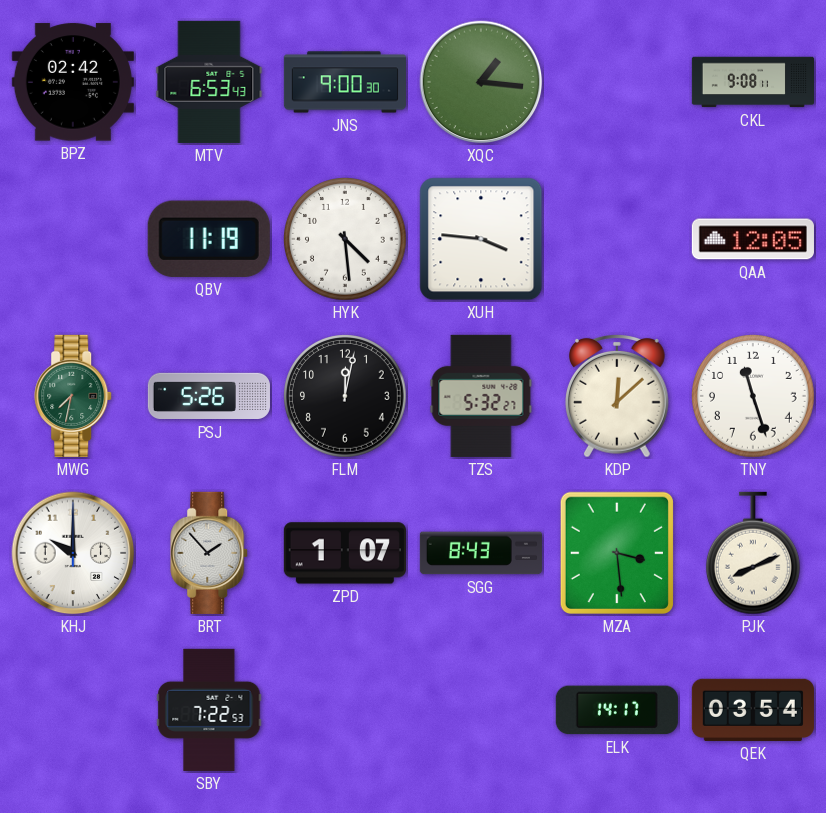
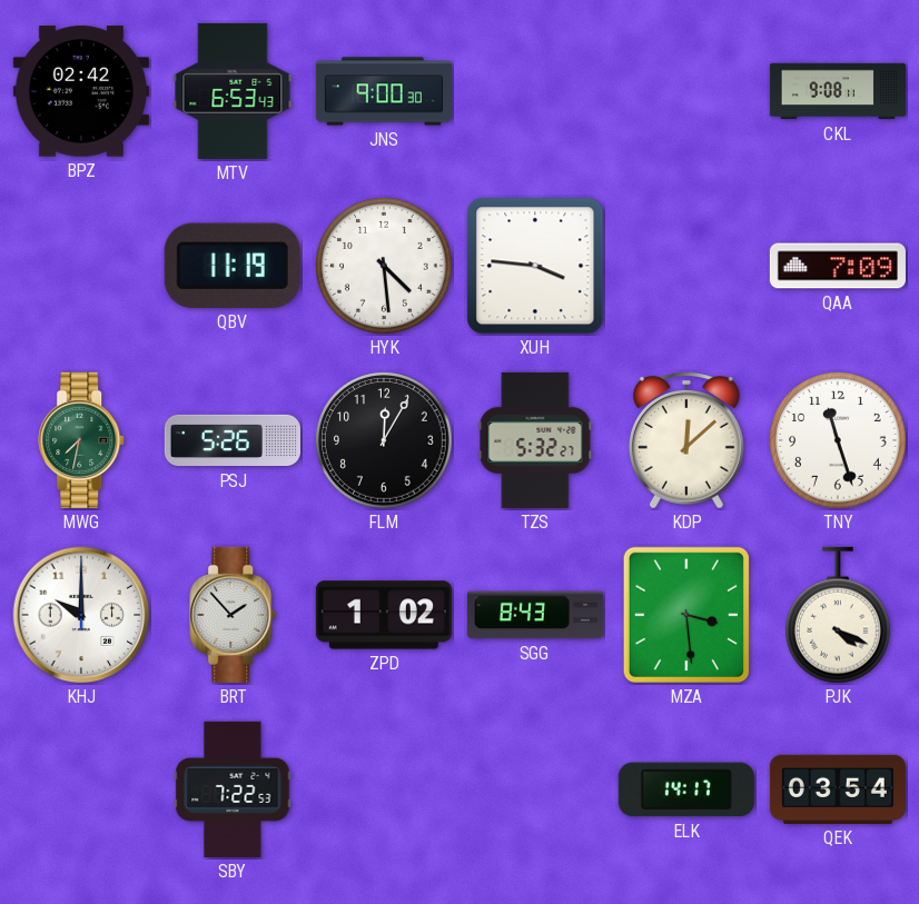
XQC: 1:16 -> none (481, 82)
QAA: 12:05 -> 7:09 (838, 266)
FLM: 12:02 -> 12:05 (385, 441)
ZPD: 1:07 -> 1:02 (384, 615)
PJK: 8:11 -> 4:19 (838, 615)
